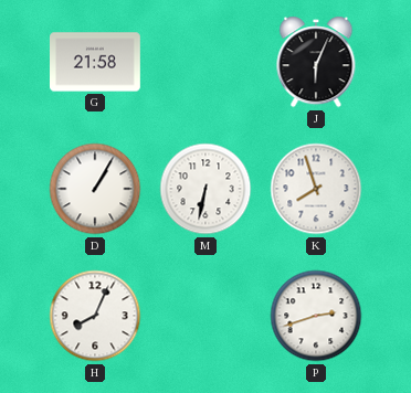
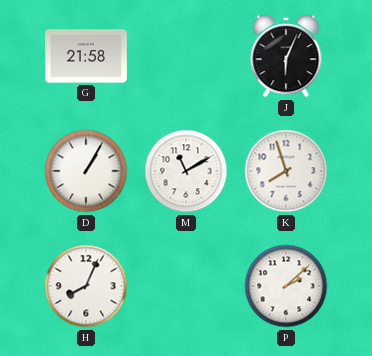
M: 6:32 -> 11:10 (186, 171)
P: 2:42 -> 2:08 (286, 286)
